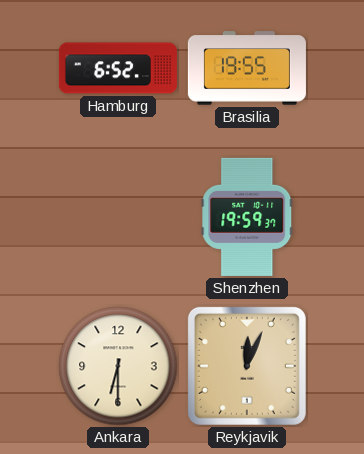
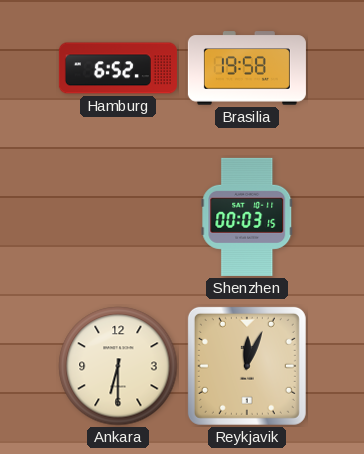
Brasilia: 19:55 -> 19:58 (247, 68)
Shenzhen: 19:59 -> 00:03 (247, 217)
